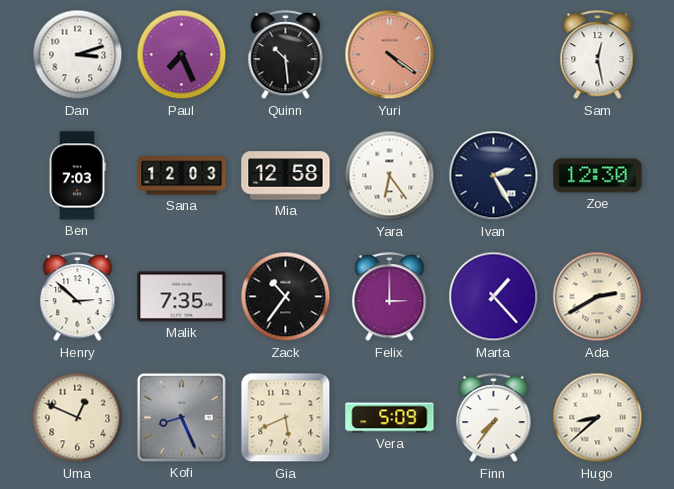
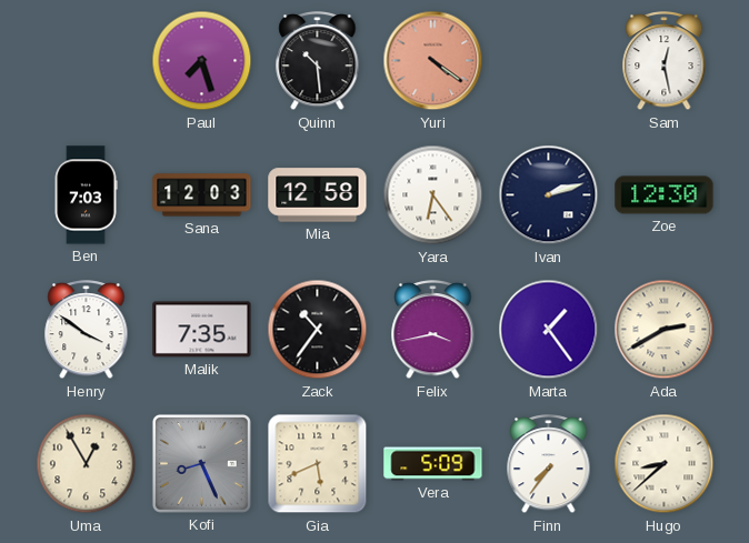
Dan: 3:12 -> none (78, 55)
Paul: 7:26 -> 7:27 (202, 61)
Ivan: 2:25 -> 2:12 (549, 195)
Henry: 2:52 -> 3:51 (87, 330)
Felix: 3:00 -> 3:43 (433, 330)
Marta: 1:23 -> 1:24 (549, 330)
Uma: 12:49 -> 12:55 (87, 464)
